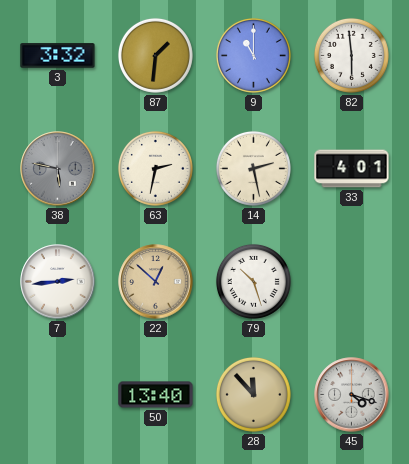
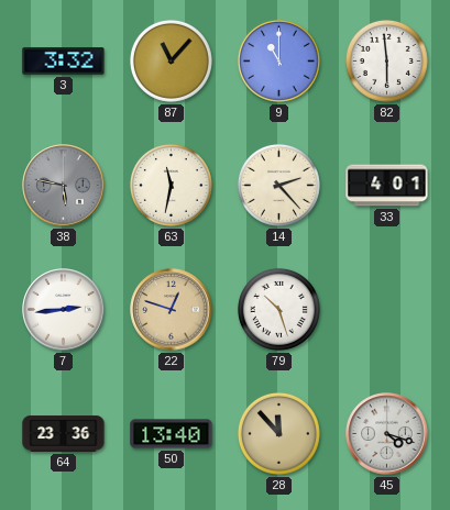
87: 1:31 -> 11:07 (171, 60)
63: 2:32 -> 11:32 (171, 185)
14: 2:28 -> 2:23 (278, 185)
22: 12:52 -> 12:48 (172, 310)
64: none -> 23:36 (64, 434)
